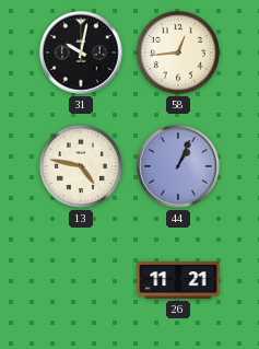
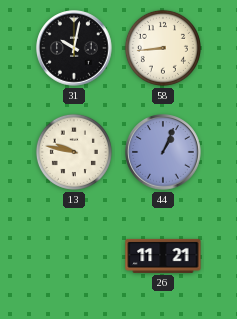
58: 12:44 -> 8:44 (163, 48)
13: 4:47 -> 9:47 (74, 152)
